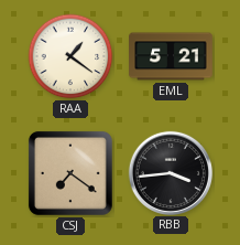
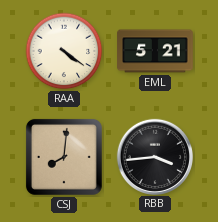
RAA: 1:21 -> 4:21 (64, 51)
CSJ: 7:21 -> 8:01 (64, 157)
